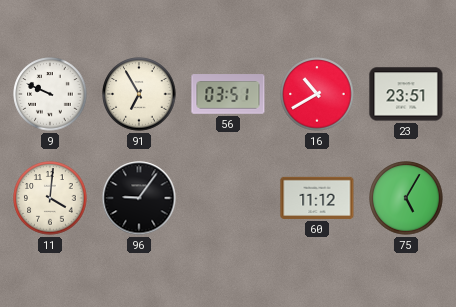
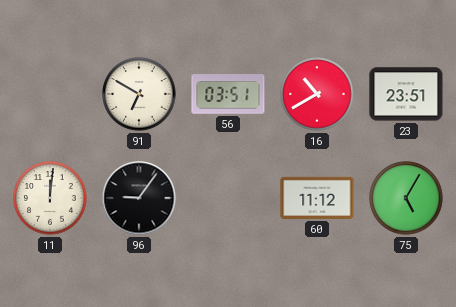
9: 9:49 -> none (50, 94)
91: 6:55 -> 6:50 (139, 94)
11: 4:01 -> 12:01 (50, 198)
